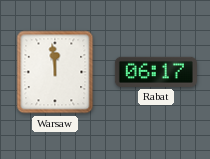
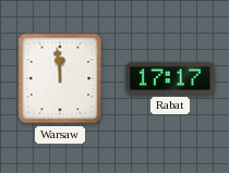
Rabat: 06:17 -> 17:17 (170, 78)
